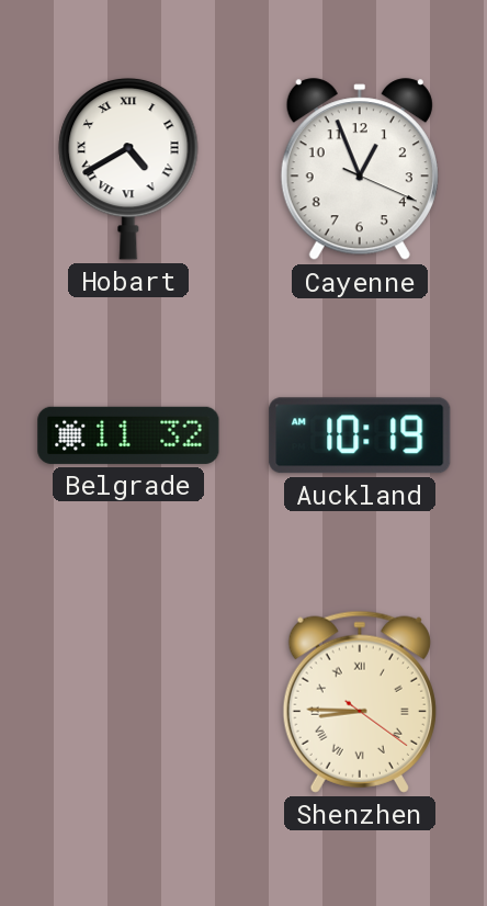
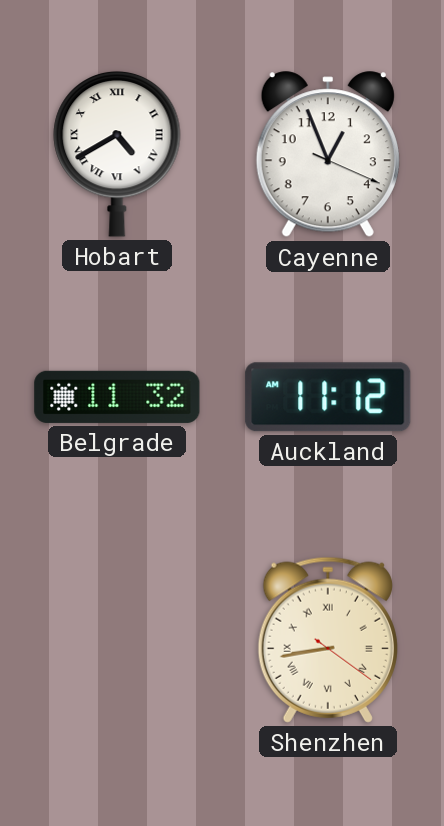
Auckland: 10:19 -> 11:12 (328, 397)
Shenzhen: 8:45 -> 8:43 (328, 640)
